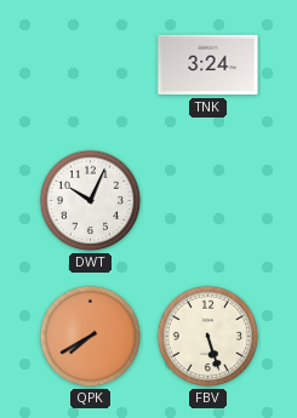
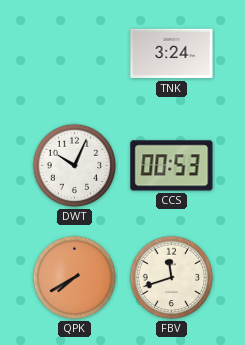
CCS: none -> 00:53 (172, 166)
FBV: 5:27 -> 11:42 (172, 278)
